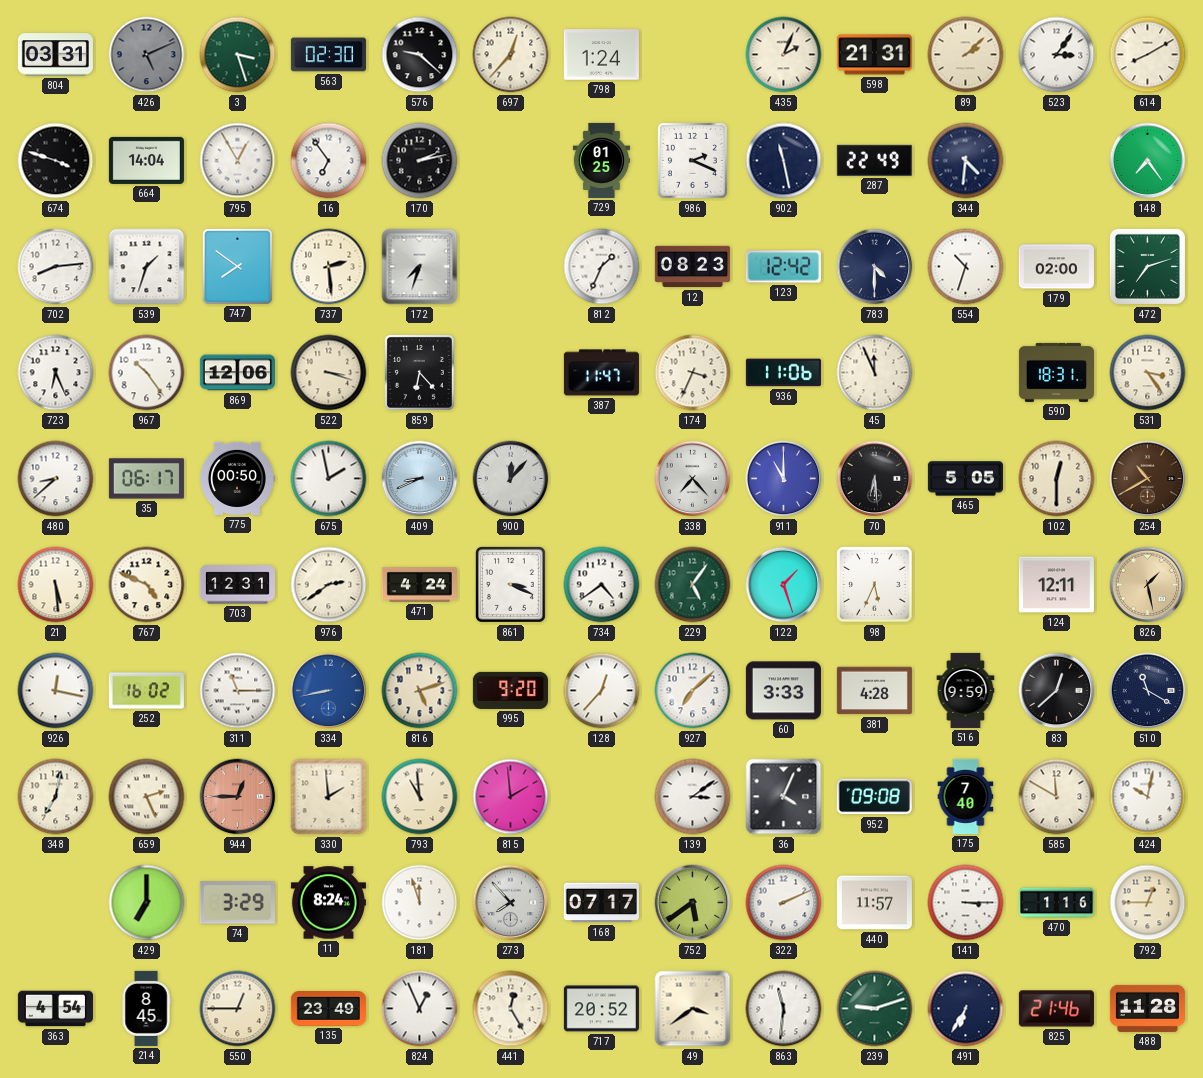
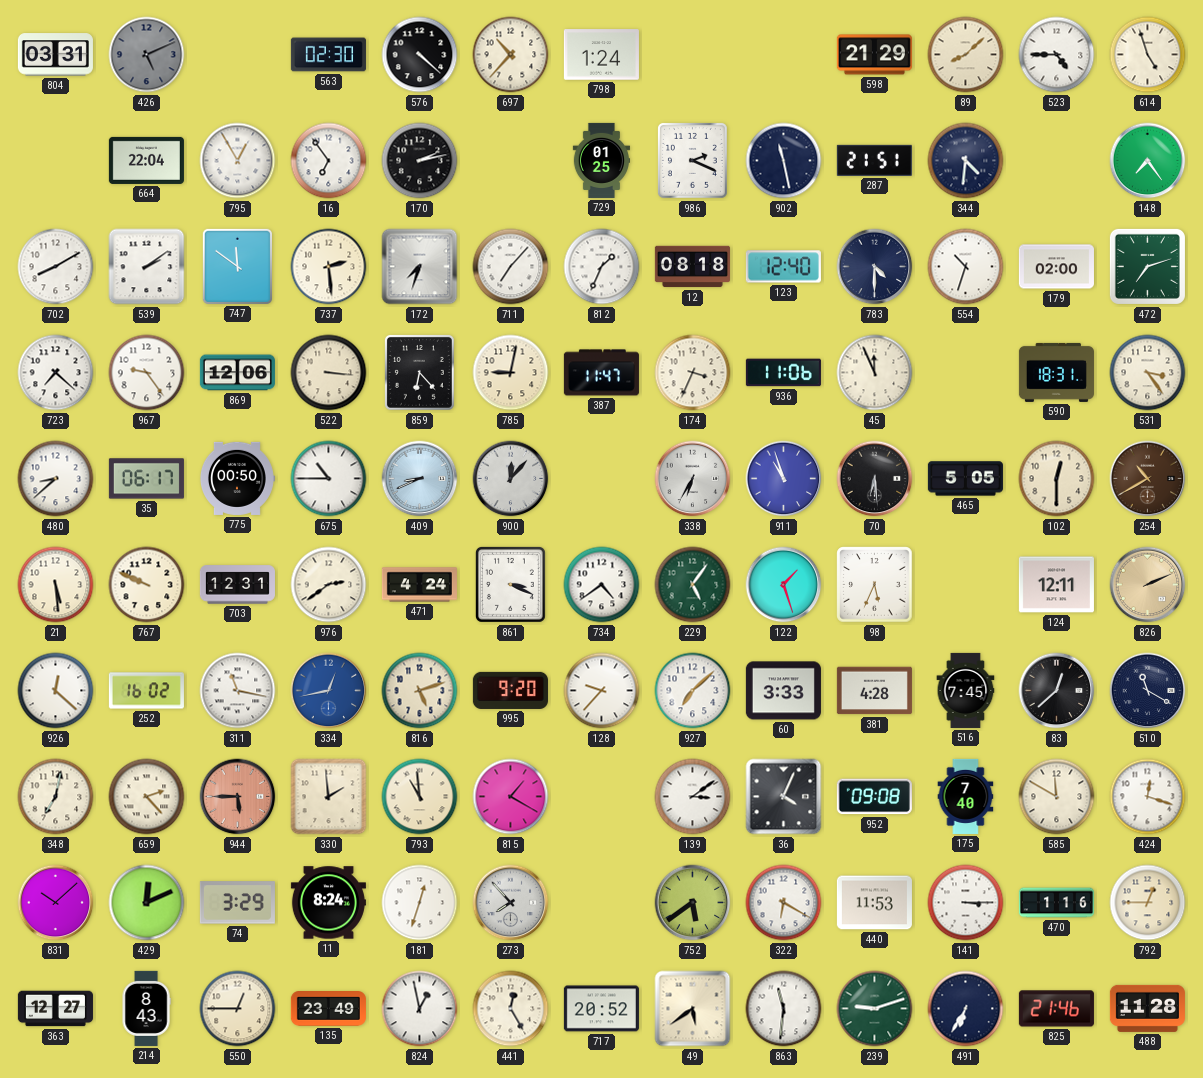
3: 3:27 -> none (238, 55)
576: 9:22 -> 4:22 (420, 55)
697: 12:37 -> 10:37 (511, 55)
435: 2:04 -> none (784, 55)
598: 21:31 -> 21:29 (874, 55)
89: 2:08 -> 8:08 (966, 55)
523: 3:06 -> 4:45 (1057, 55)
614: 8:10 -> 4:57 (1148, 55)
674: 3:48 -> none (56, 161)
664: 14:04 -> 22:04 (146, 160)
287: 22:49 -> 21:51 (874, 160)
702: 8:14 -> 8:10 (56, 267)
539: 1:33 -> 2:09 (147, 267)
747: 7:51 -> 11:51 (237, 266)
711: none -> 7:07 (511, 267)
12: 08:23 -> 08:18 (692, 267)
123: 12:42 -> 12:40 (783, 267)
723: 6:26 -> 7:22 (56, 373)
967: 10:24 -> 9:24 (147, 373)
522: 3:18 -> 3:16 (329, 373)
785: none -> 9:02 (511, 373)
675: 1:58 -> 10:45 (329, 479)
338: 7:23 -> 6:35 (693, 479)
911: 11:00 -> 10:57 (784, 479)
767: 4:49 -> 9:49 (147, 585)
826: 1:28 -> 2:11 (1148, 585)
926: 12:17 -> 12:22 (56, 691)
311: 11:15 -> 11:17 (238, 691)
334: 8:43 -> 12:43 (329, 691)
128: 12:37 -> 9:37 (602, 691)
516: 9:59 -> 7:45 (966, 690)
659: 2:26 -> 2:23 (147, 797)
944: 12:45 -> 5:45 (238, 797)
815: 1:59 -> 1:20 (511, 797)
424: 10:02 -> 12:18 (1148, 797)
831: none -> 10:08 (56, 903)
429: 7:00 -> 12:11 (147, 903)
181: 11:57 -> 12:33 (420, 903)
168: 07:17 -> none (601, 903)
322: 2:11 -> 6:20 (784, 903)
440: 11:57 -> 11:53 (874, 903)
363: 4:54 -> 12:27 (55, 1009)
214: 8:45 -> 8:43 (146, 1008)
824: 12:56 -> 12:58 (420, 1009)
49: 3:39 -> 5:39 (693, 1009)
